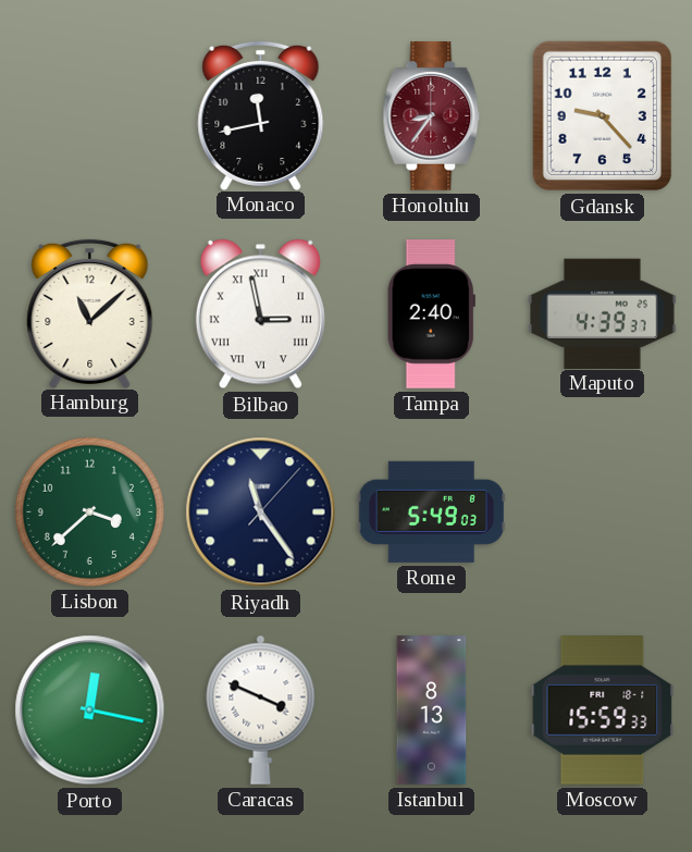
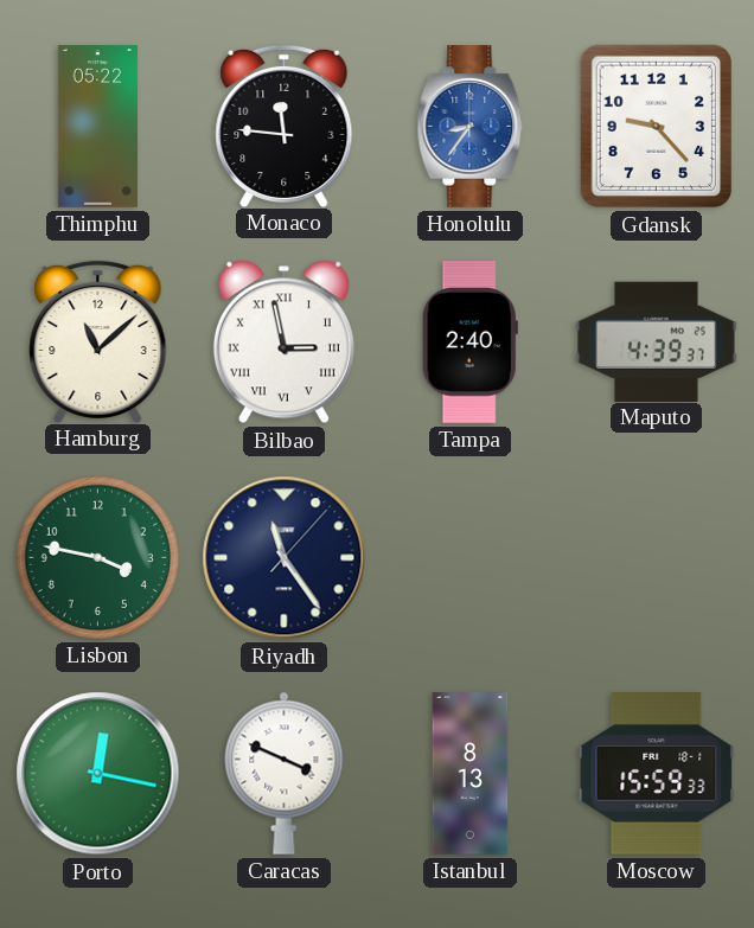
Thimphu: none -> 05:22 (97, 127)
Monaco: 11:43 -> 11:46 (285, 126)
Honolulu dial: burgundy -> blue (471, 127)
Lisbon: 3:38 -> 3:47 (97, 557)
Rome: 5:49 -> none (431, 511)
